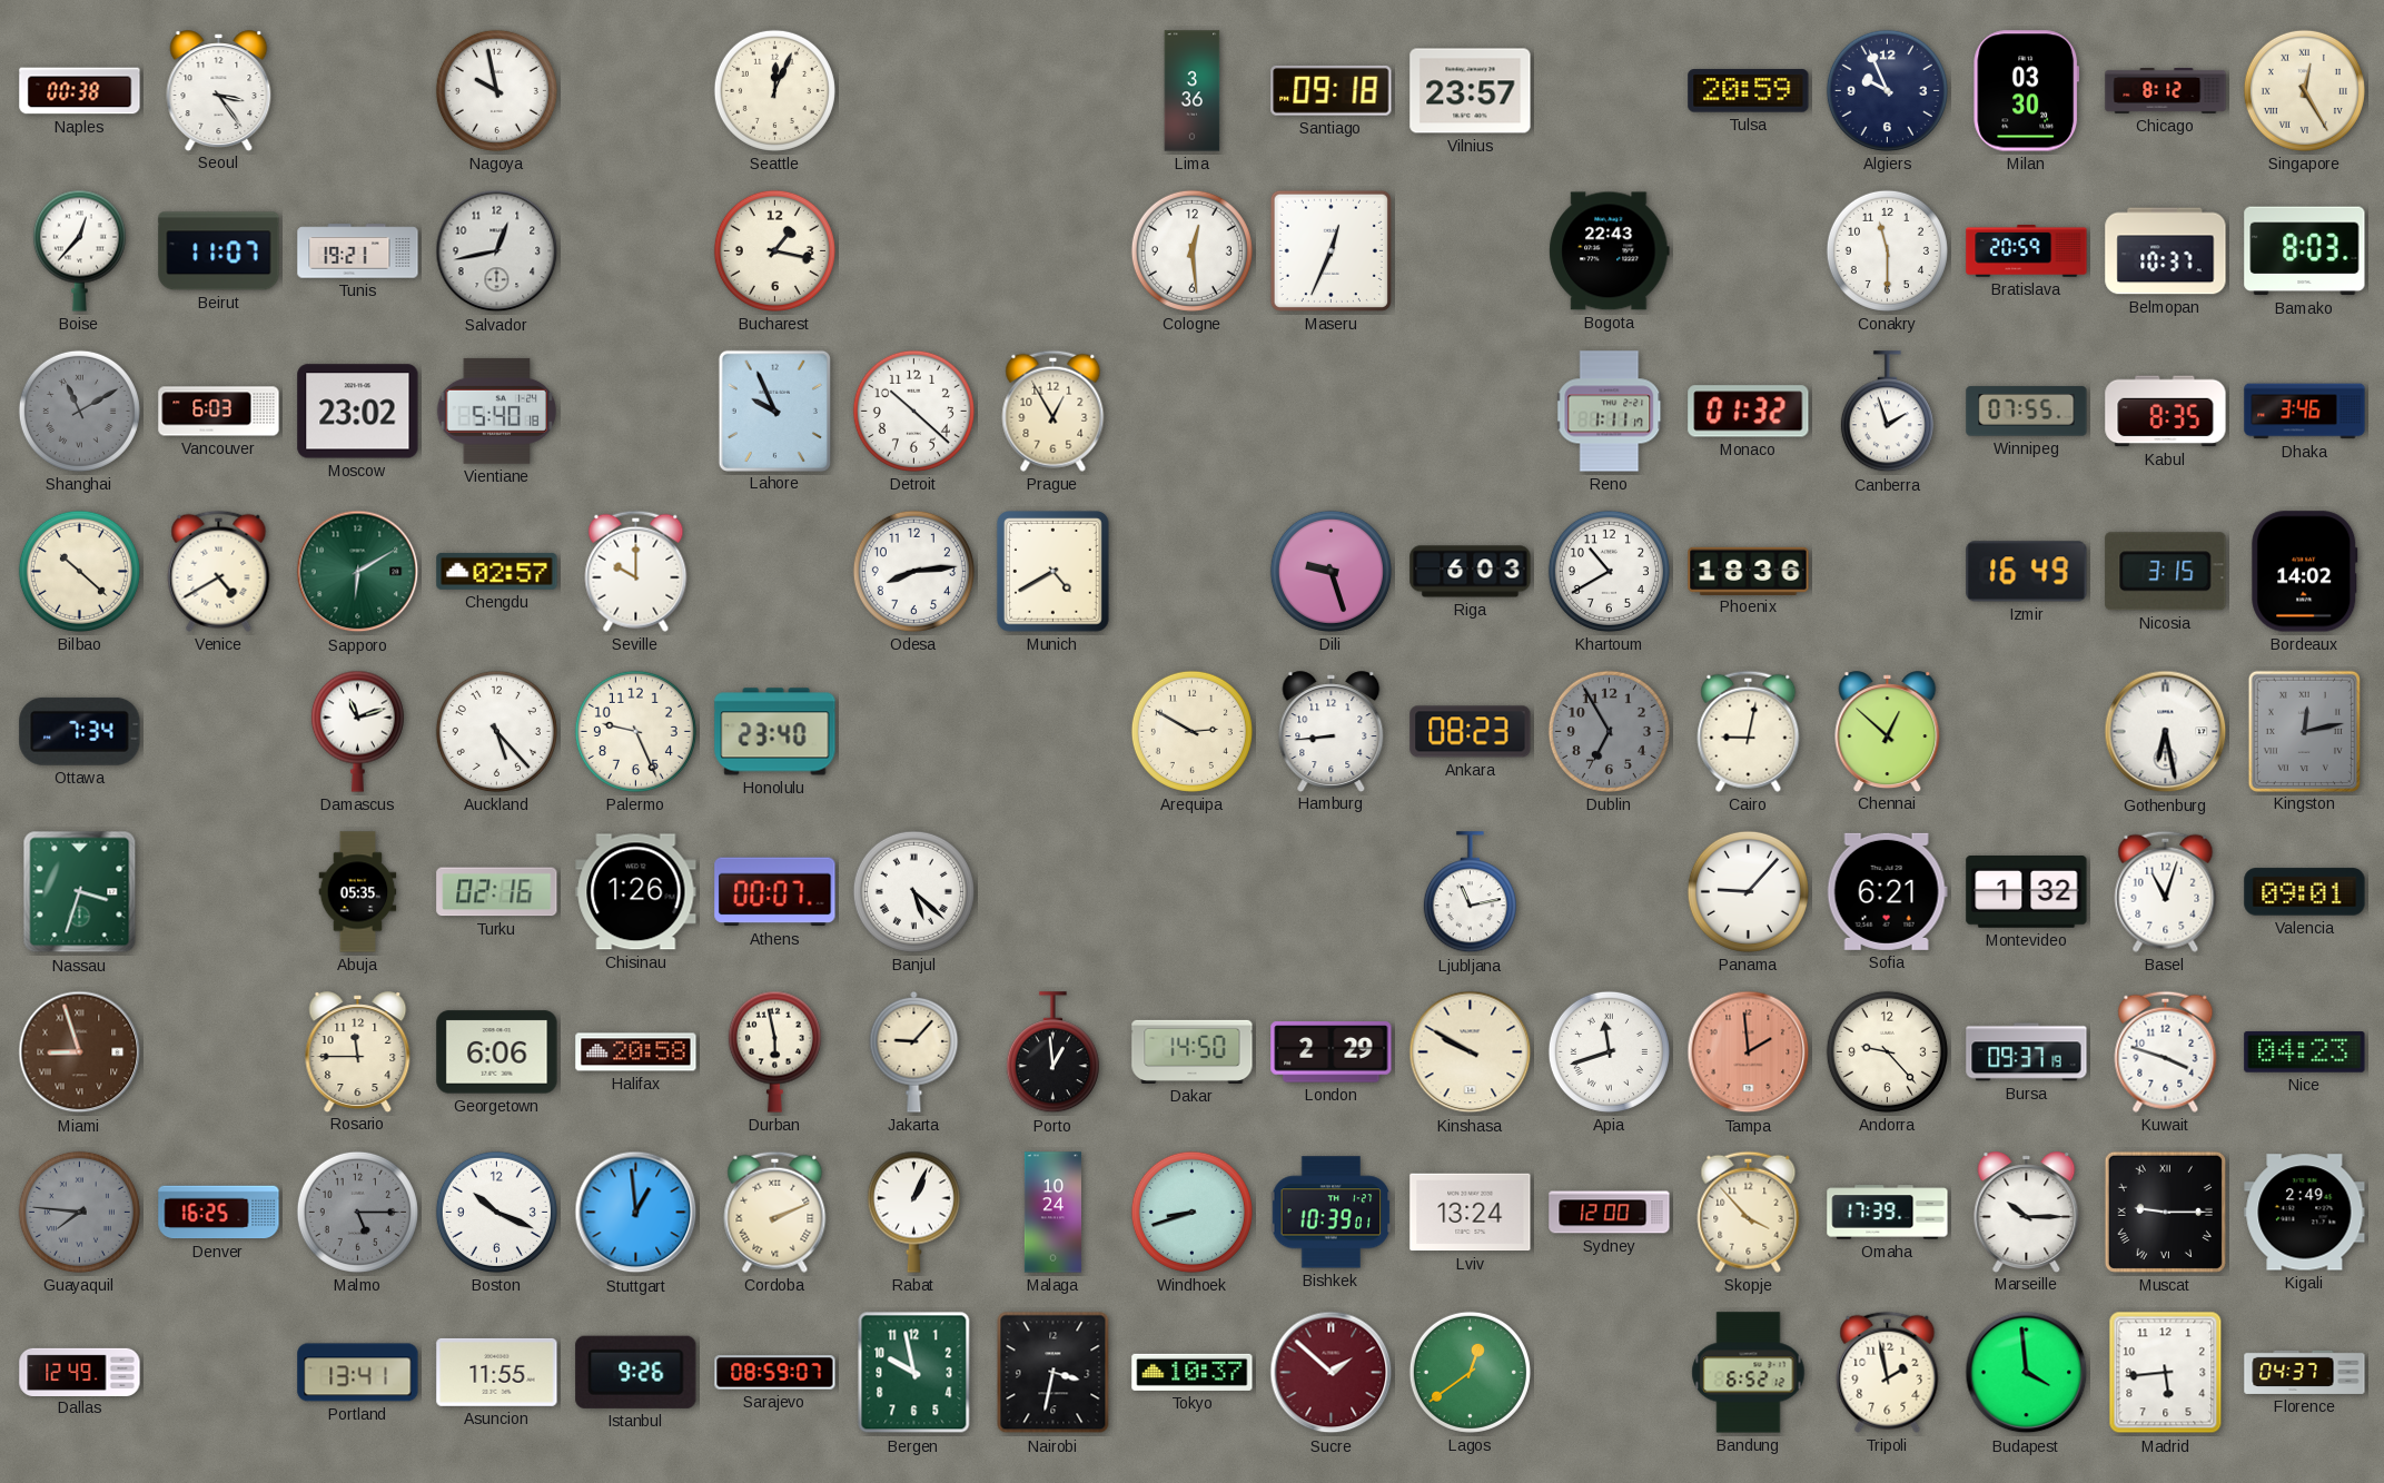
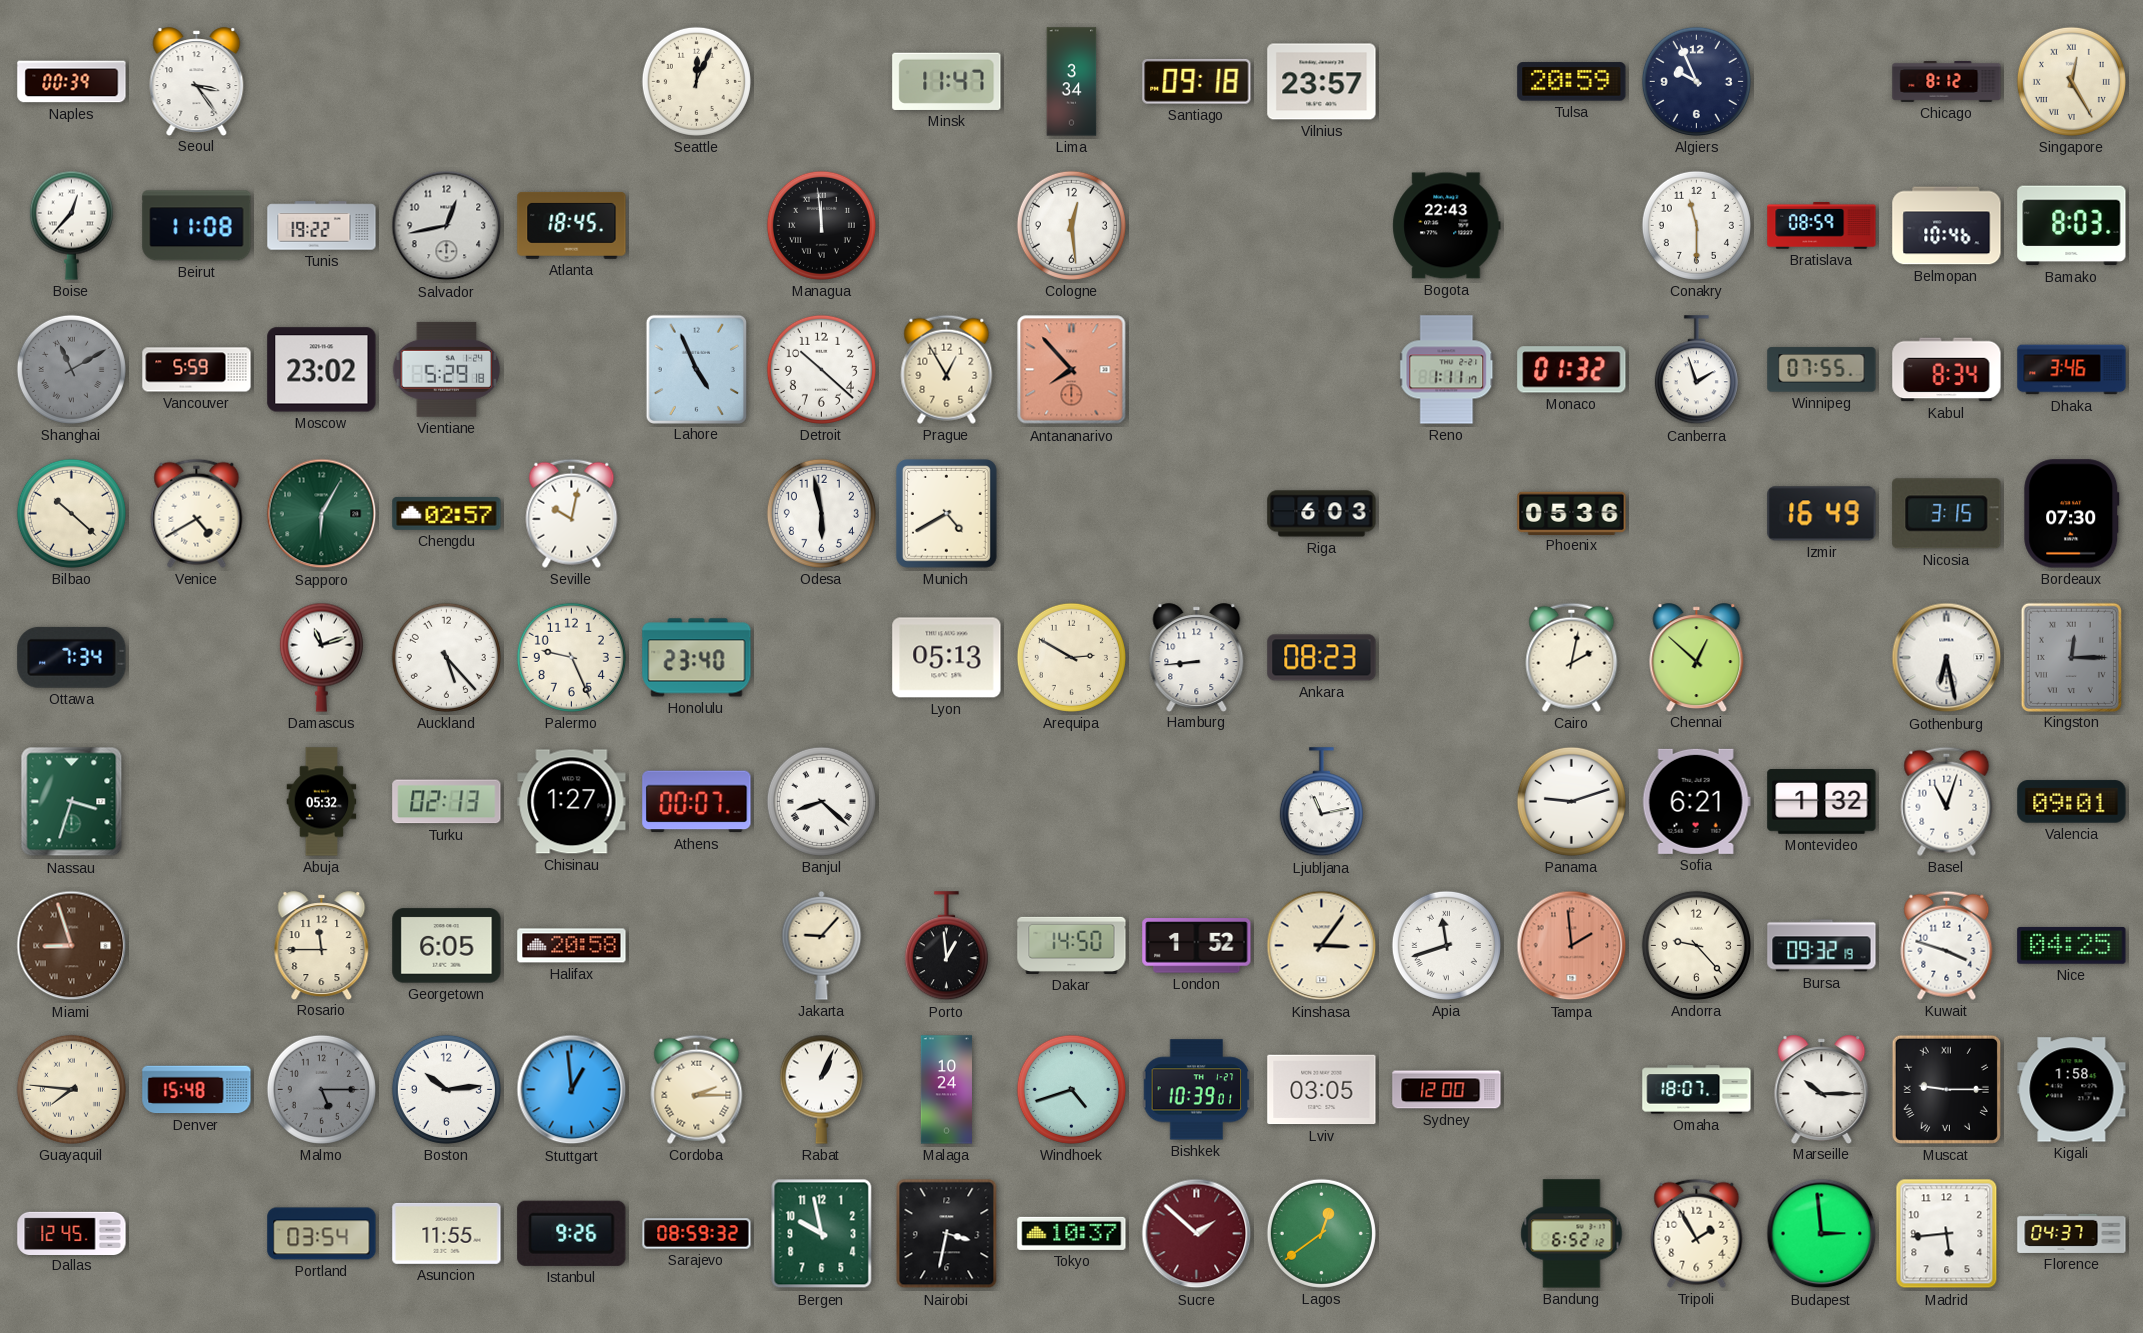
Naples: 00:38 -> 00:39 (72, 82)
Nagoya: 9:58 -> none (496, 90)
Minsk: none -> 11:47 (947, 81)
Lima: 3:36 -> 3:34 (1072, 82)
Milan: 03:30 -> none (2027, 91)
Beirut: 11:07 -> 11:08 (197, 226)
Tunis: 19:21 -> 19:22 (322, 226)
Atlanta: none -> 18:45 (572, 225)
Bucharest: 1:17 -> none (774, 250)
Managua: none -> 11:59 (821, 225)
Maseru: 12:34 -> none (1331, 250)
Bratislava: 20:59 -> 08:59 (1822, 226)
Belmopan: 10:37 -> 10:46 (1947, 226)
Vancouver: 6:03 -> 5:59 (197, 370)
Vientiane: 5:40 -> 5:29 (447, 369)
Lahore: 9:56 -> 4:56 (696, 369)
Antananarivo: none -> 7:53 (1072, 370)
Kabul: 8:35 -> 8:34 (1947, 370)
Sapporo: 6:10 -> 6:05 (322, 514)
Seville: 10:00 -> 10:02 (572, 513)
Odesa: 8:14 -> 5:58 (821, 513)
Dili: 9:27 -> none (1331, 571)
Khartoum: 10:40 -> none (1609, 571)
Phoenix: 18:36 -> 05:36 (1572, 513)
Bordeaux: 14:02 -> 07:30 (2072, 514)
Lyon: none -> 05:13 (947, 658)
Dublin: 6:55 -> none (1609, 731)
Cairo: 9:02 -> 2:02 (1572, 657)
Kingston: 12:13 -> 12:15 (2071, 657)
Abuja: 05:35 -> 05:32 (322, 802)
Turku: 02:16 -> 02:13 (447, 802)
Chisinau: 1:26 -> 1:27 (572, 802)
Banjul: 5:22 -> 8:22 (821, 801)
Panama: 9:07 -> 9:12 (1571, 801)
Georgetown: 6:06 -> 6:05 (447, 946)
Durban: 5:58 -> none (774, 1051)
London: 2:29 -> 1:52 (1197, 946)
Kinshasa: 9:50 -> 3:06 (1322, 946)
Bursa: 09:37 -> 09:32 (1822, 946)
Nice: 04:23 -> 04:25 (2072, 945)
Guayaquil dial: grey -> cream (71, 1089)
Denver: 16:25 -> 15:48 (197, 1090)
Boston: 10:19 -> 10:14 (446, 1089)
Cordoba: 2:11 -> 2:15 (697, 1089)
Windhoek: 8:42 -> 4:42 (1071, 1089)
Lviv: 13:24 -> 03:05 (1322, 1090)
Skopje: 3:53 -> none (1749, 1212)
Omaha: 17:39 -> 18:07 (1697, 1090)
Kigali: 2:49 -> 1:58 (2072, 1090)
Dallas: 12:49 -> 12:45 (72, 1233)
Portland: 13:41 -> 03:54 (322, 1234)
Sarajevo: 08:59:07 -> 08:59:32 (697, 1234)
Tripoli: 1:58 -> 1:55 (1697, 1233)
Budapest: 3:59 -> 2:59 (1822, 1234)
